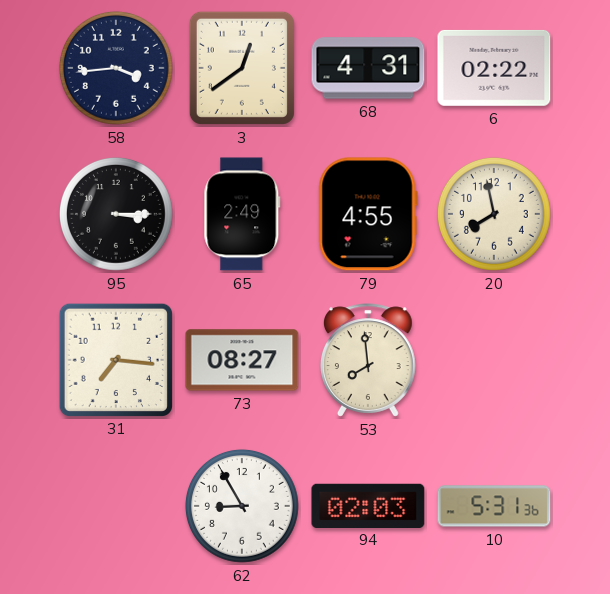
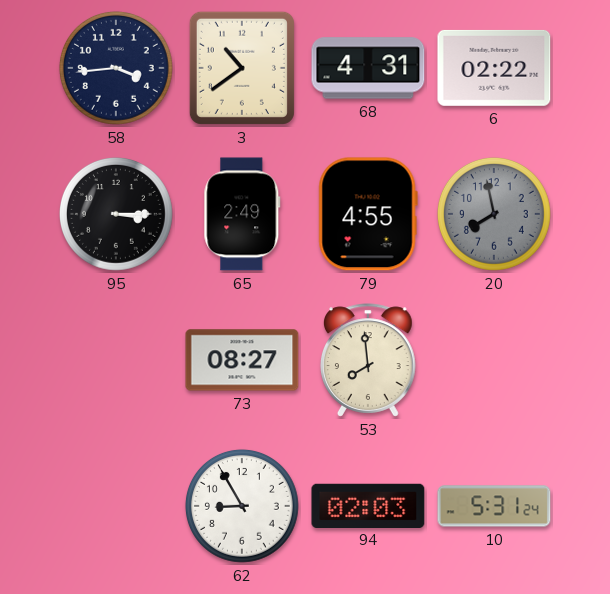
3: 12:39 -> 10:39 (242, 68)
20 dial: cream -> grey (494, 214)
31: 7:16 -> none (115, 359)
10: 5:31:36 -> 5:31:24 (494, 506)
